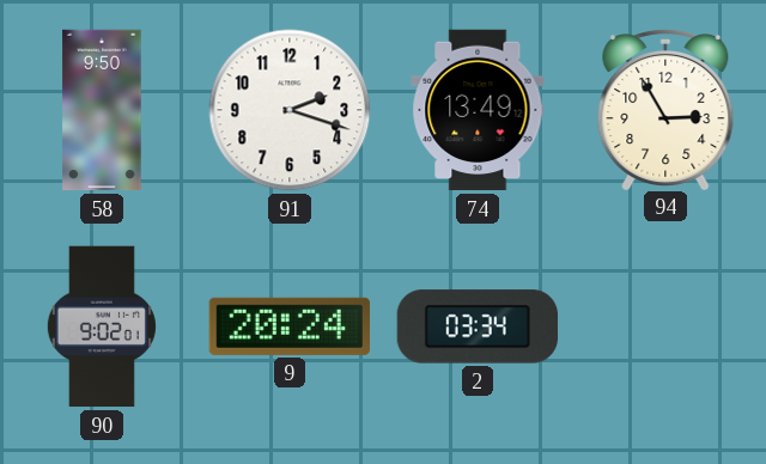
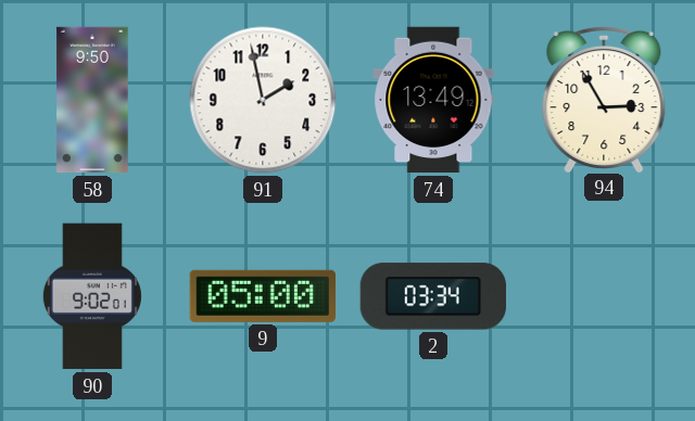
91: 2:18 -> 1:58 (263, 100)
9: 20:24 -> 05:00 (262, 296)
